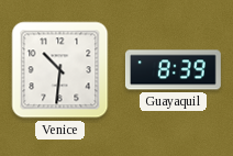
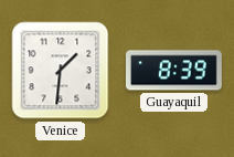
Venice: 10:31 -> 1:31 (61, 71)
